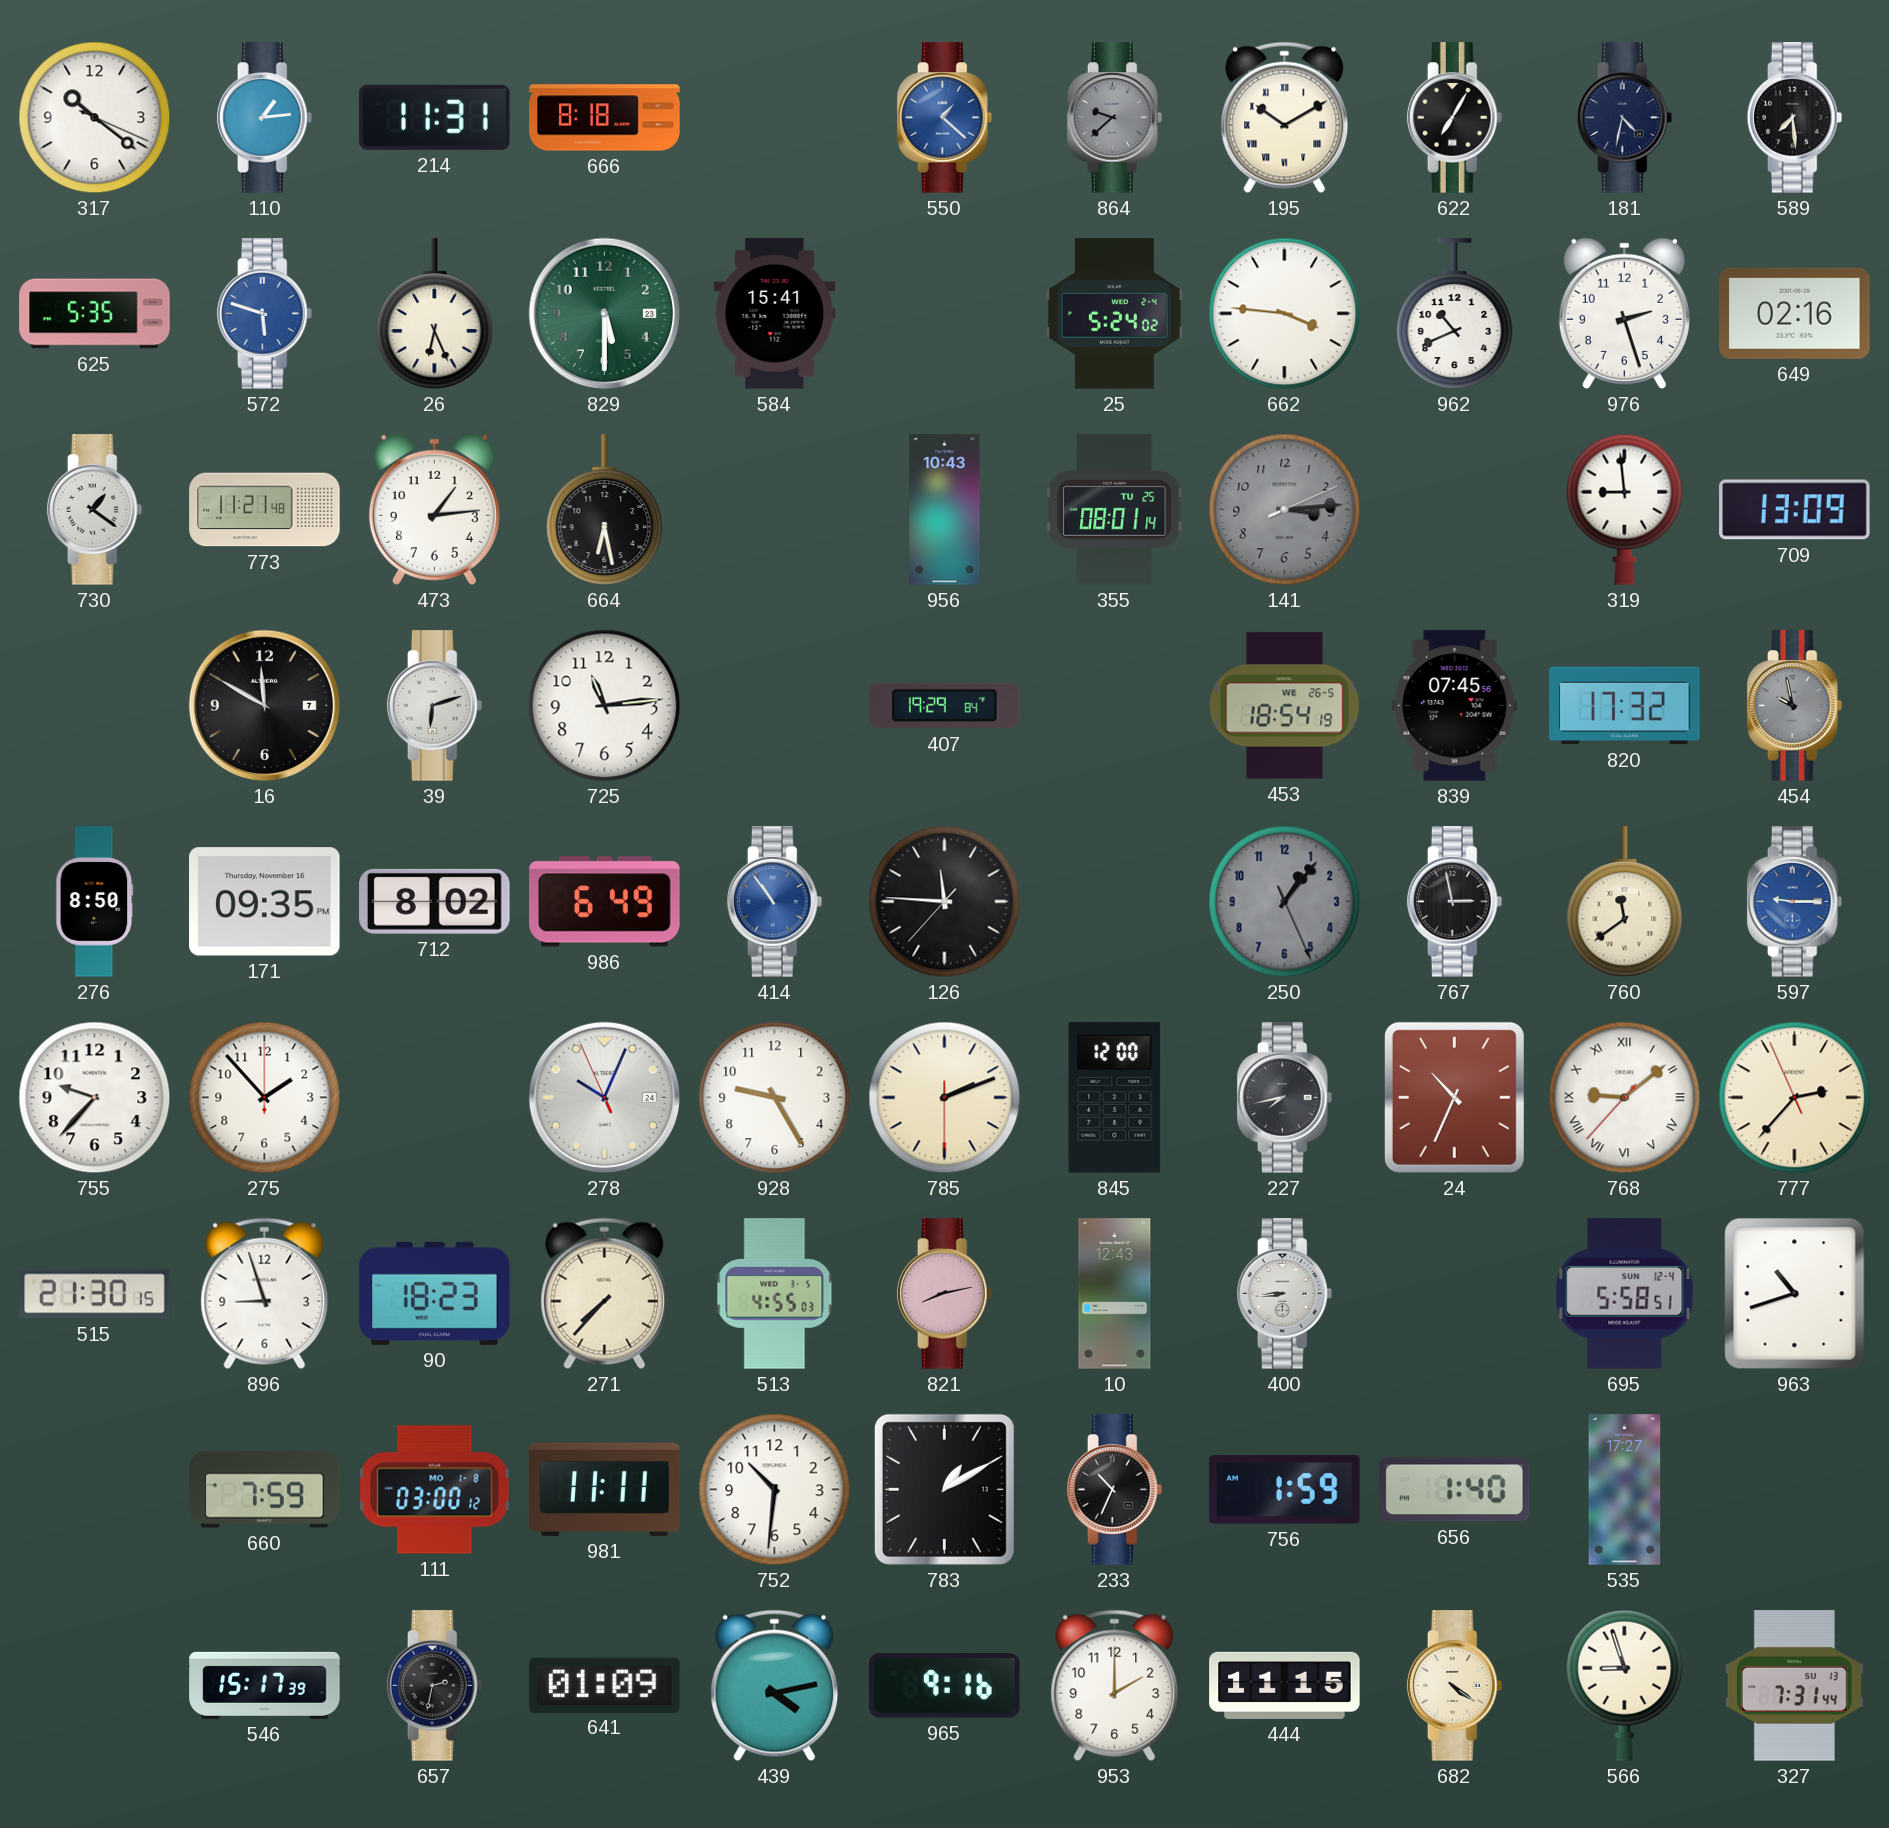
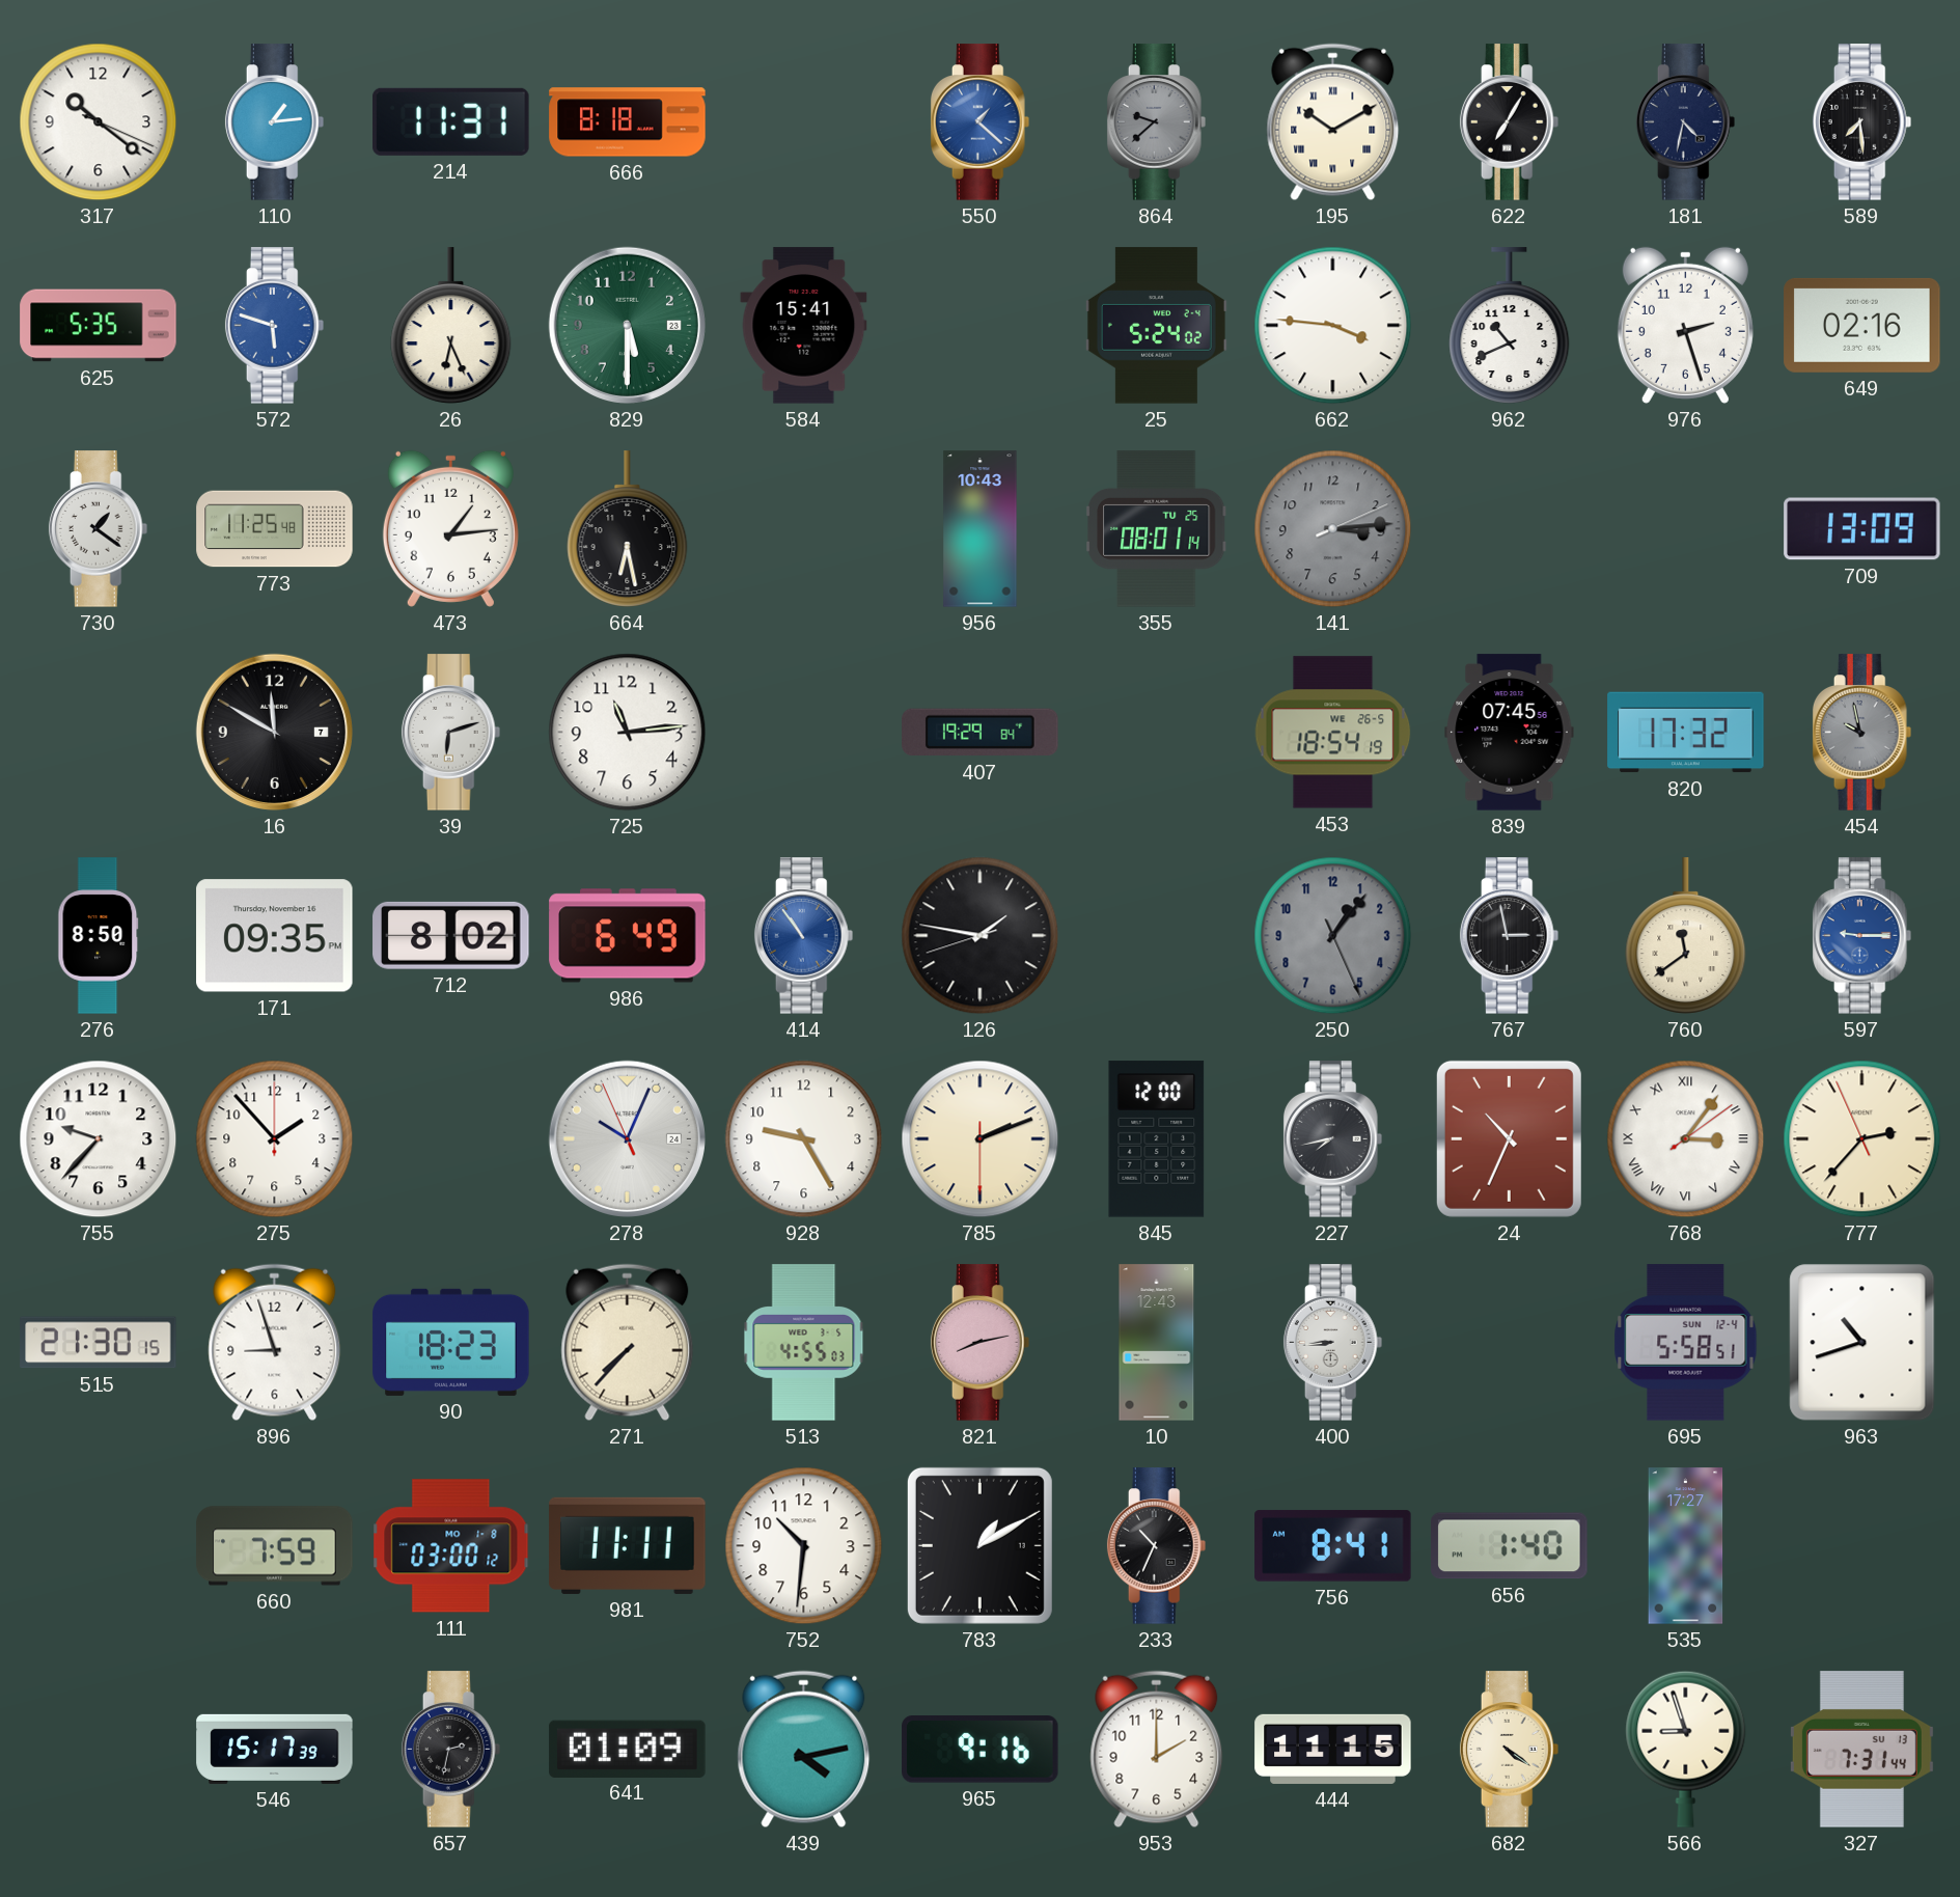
773: 11:21 -> 11:25 (275, 529)
319: 8:59 -> none (1625, 509)
126: 11:45 -> 1:46 (981, 936)
768: 9:08 -> 3:06 (1686, 1139)
756: 1:59 -> 8:41 (1333, 1546)
